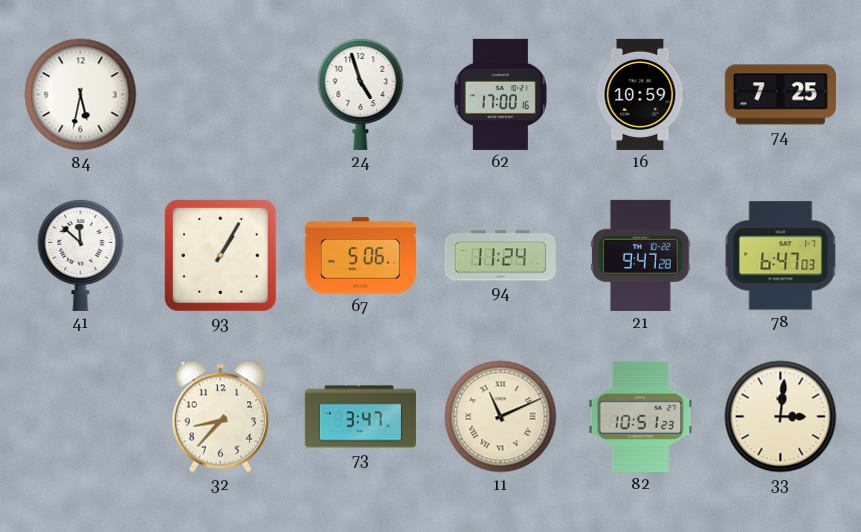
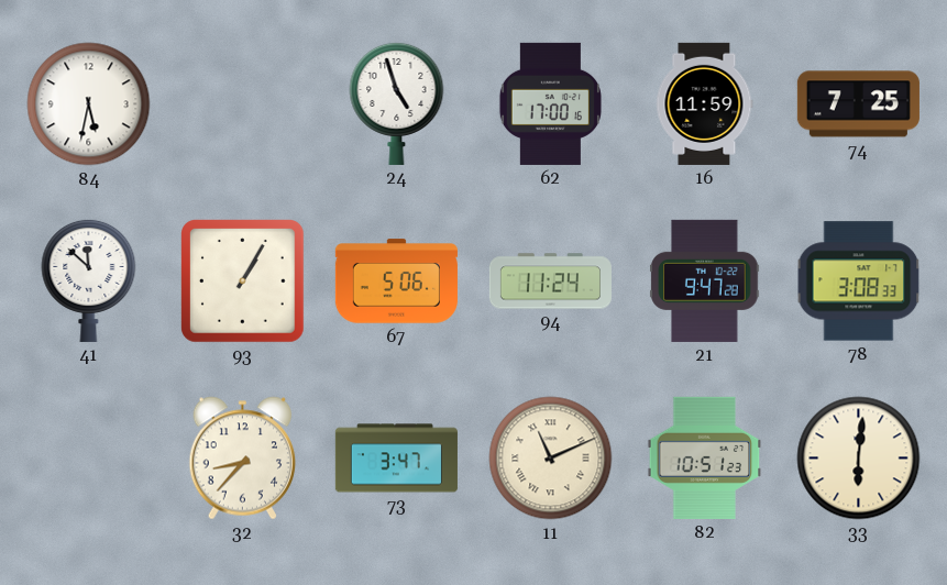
16: 10:59 -> 11:59 (705, 103)
78: 6:47 -> 3:08 (859, 282)
33: 3:01 -> 6:01 (859, 459)
